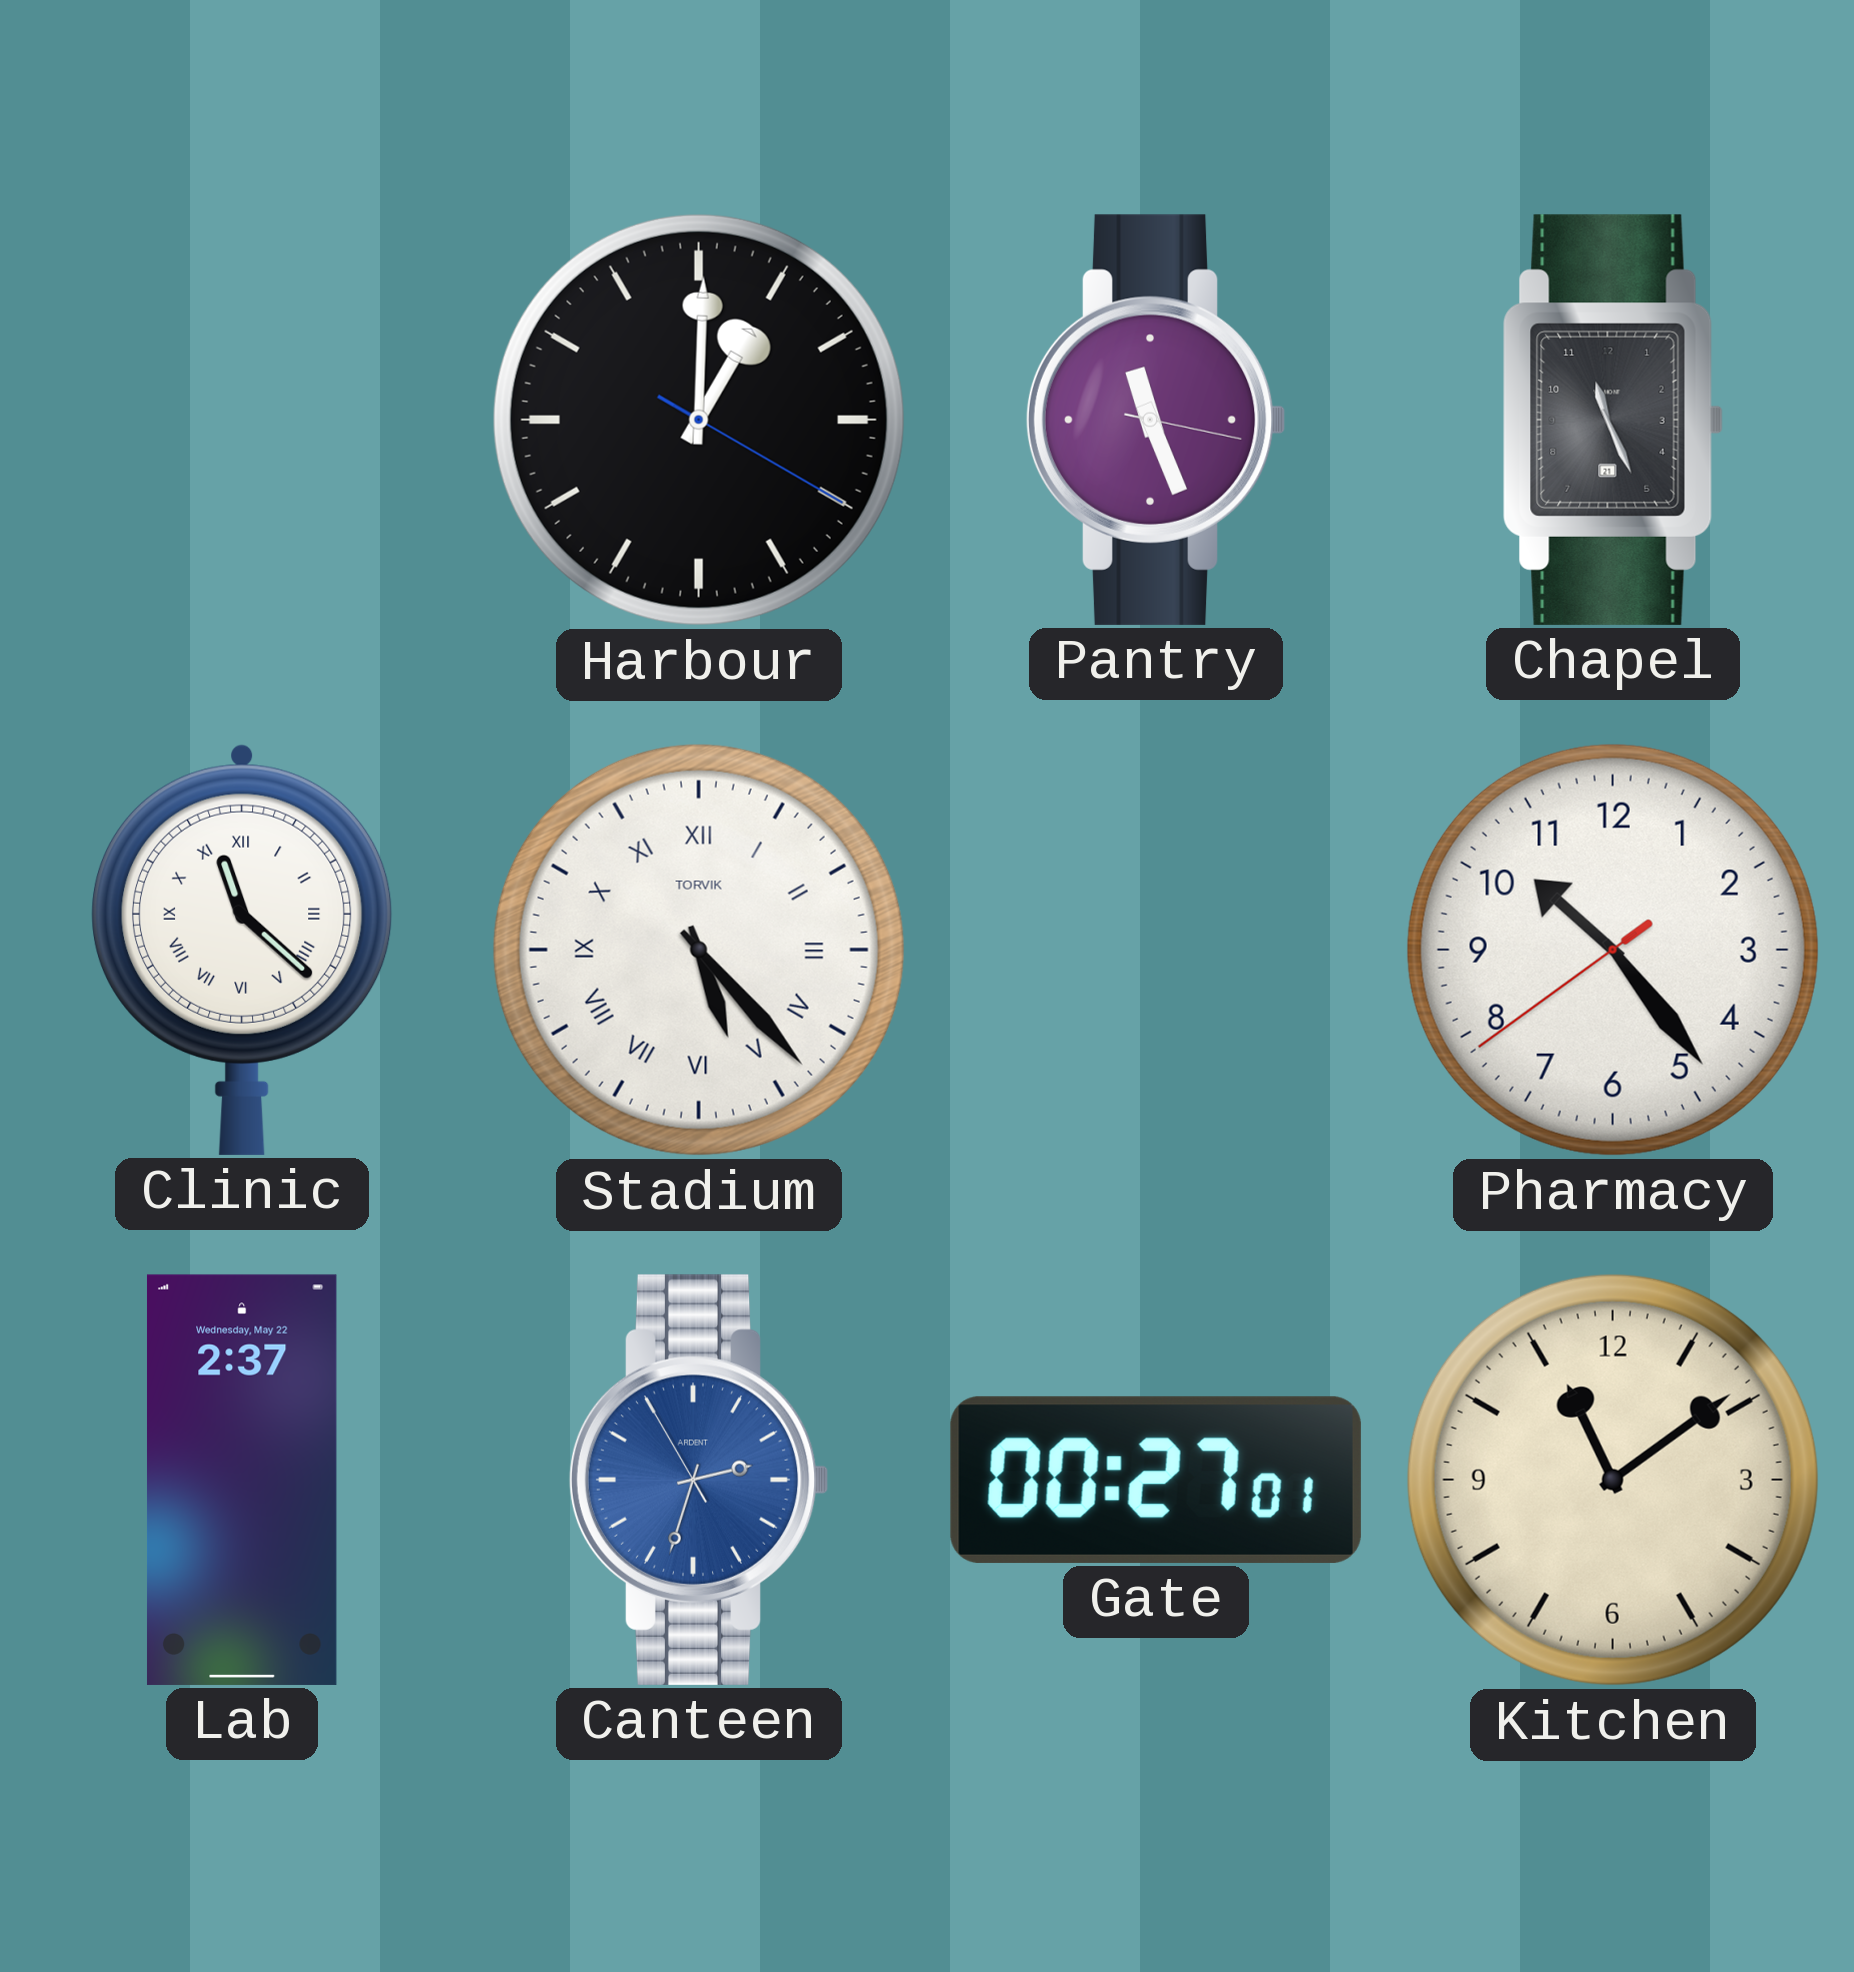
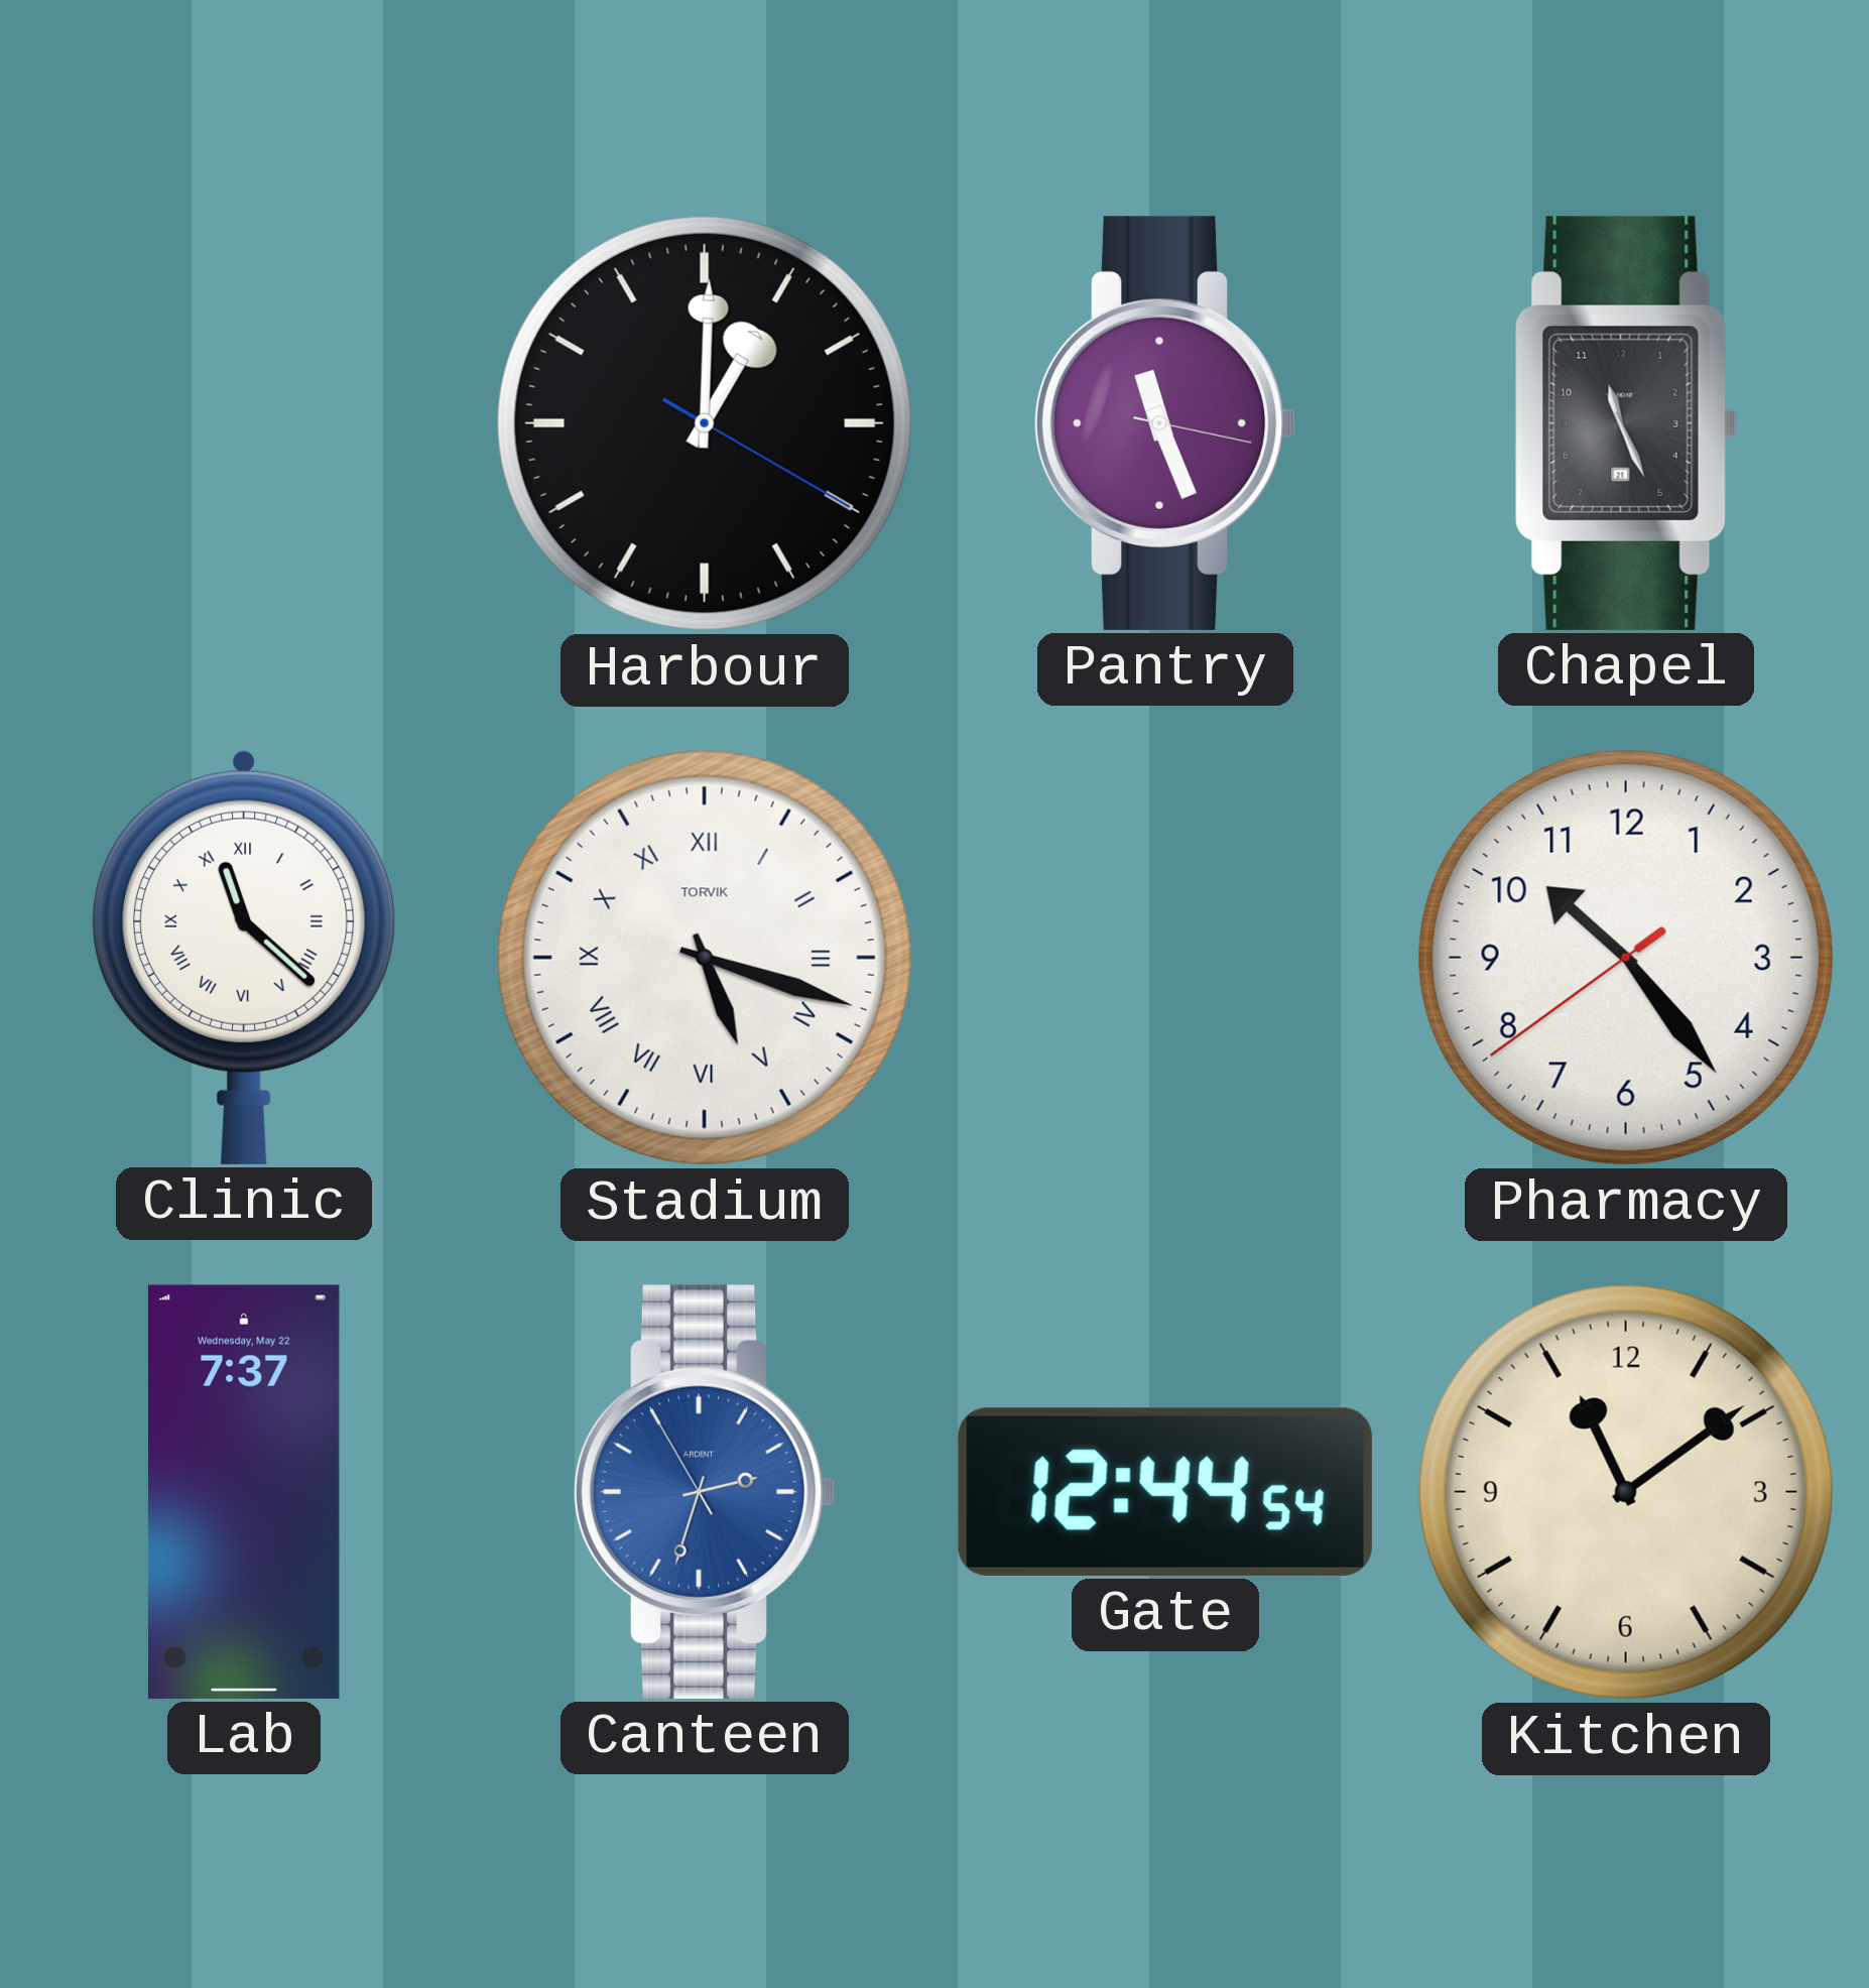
Stadium: 5:23 -> 5:18 (705, 958)
Lab: 2:37 -> 7:37 (244, 1492)
Gate: 00:27 -> 12:44 (1165, 1492)
